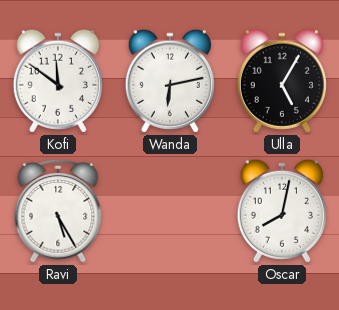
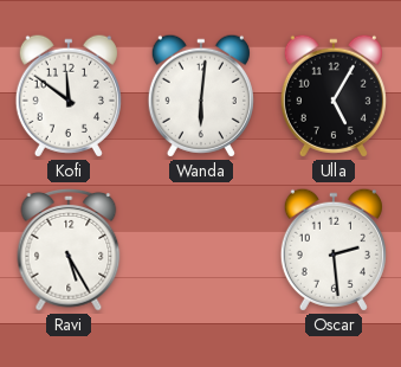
Wanda: 6:13 -> 6:01 (201, 96)
Oscar: 8:02 -> 2:29 (334, 250)
